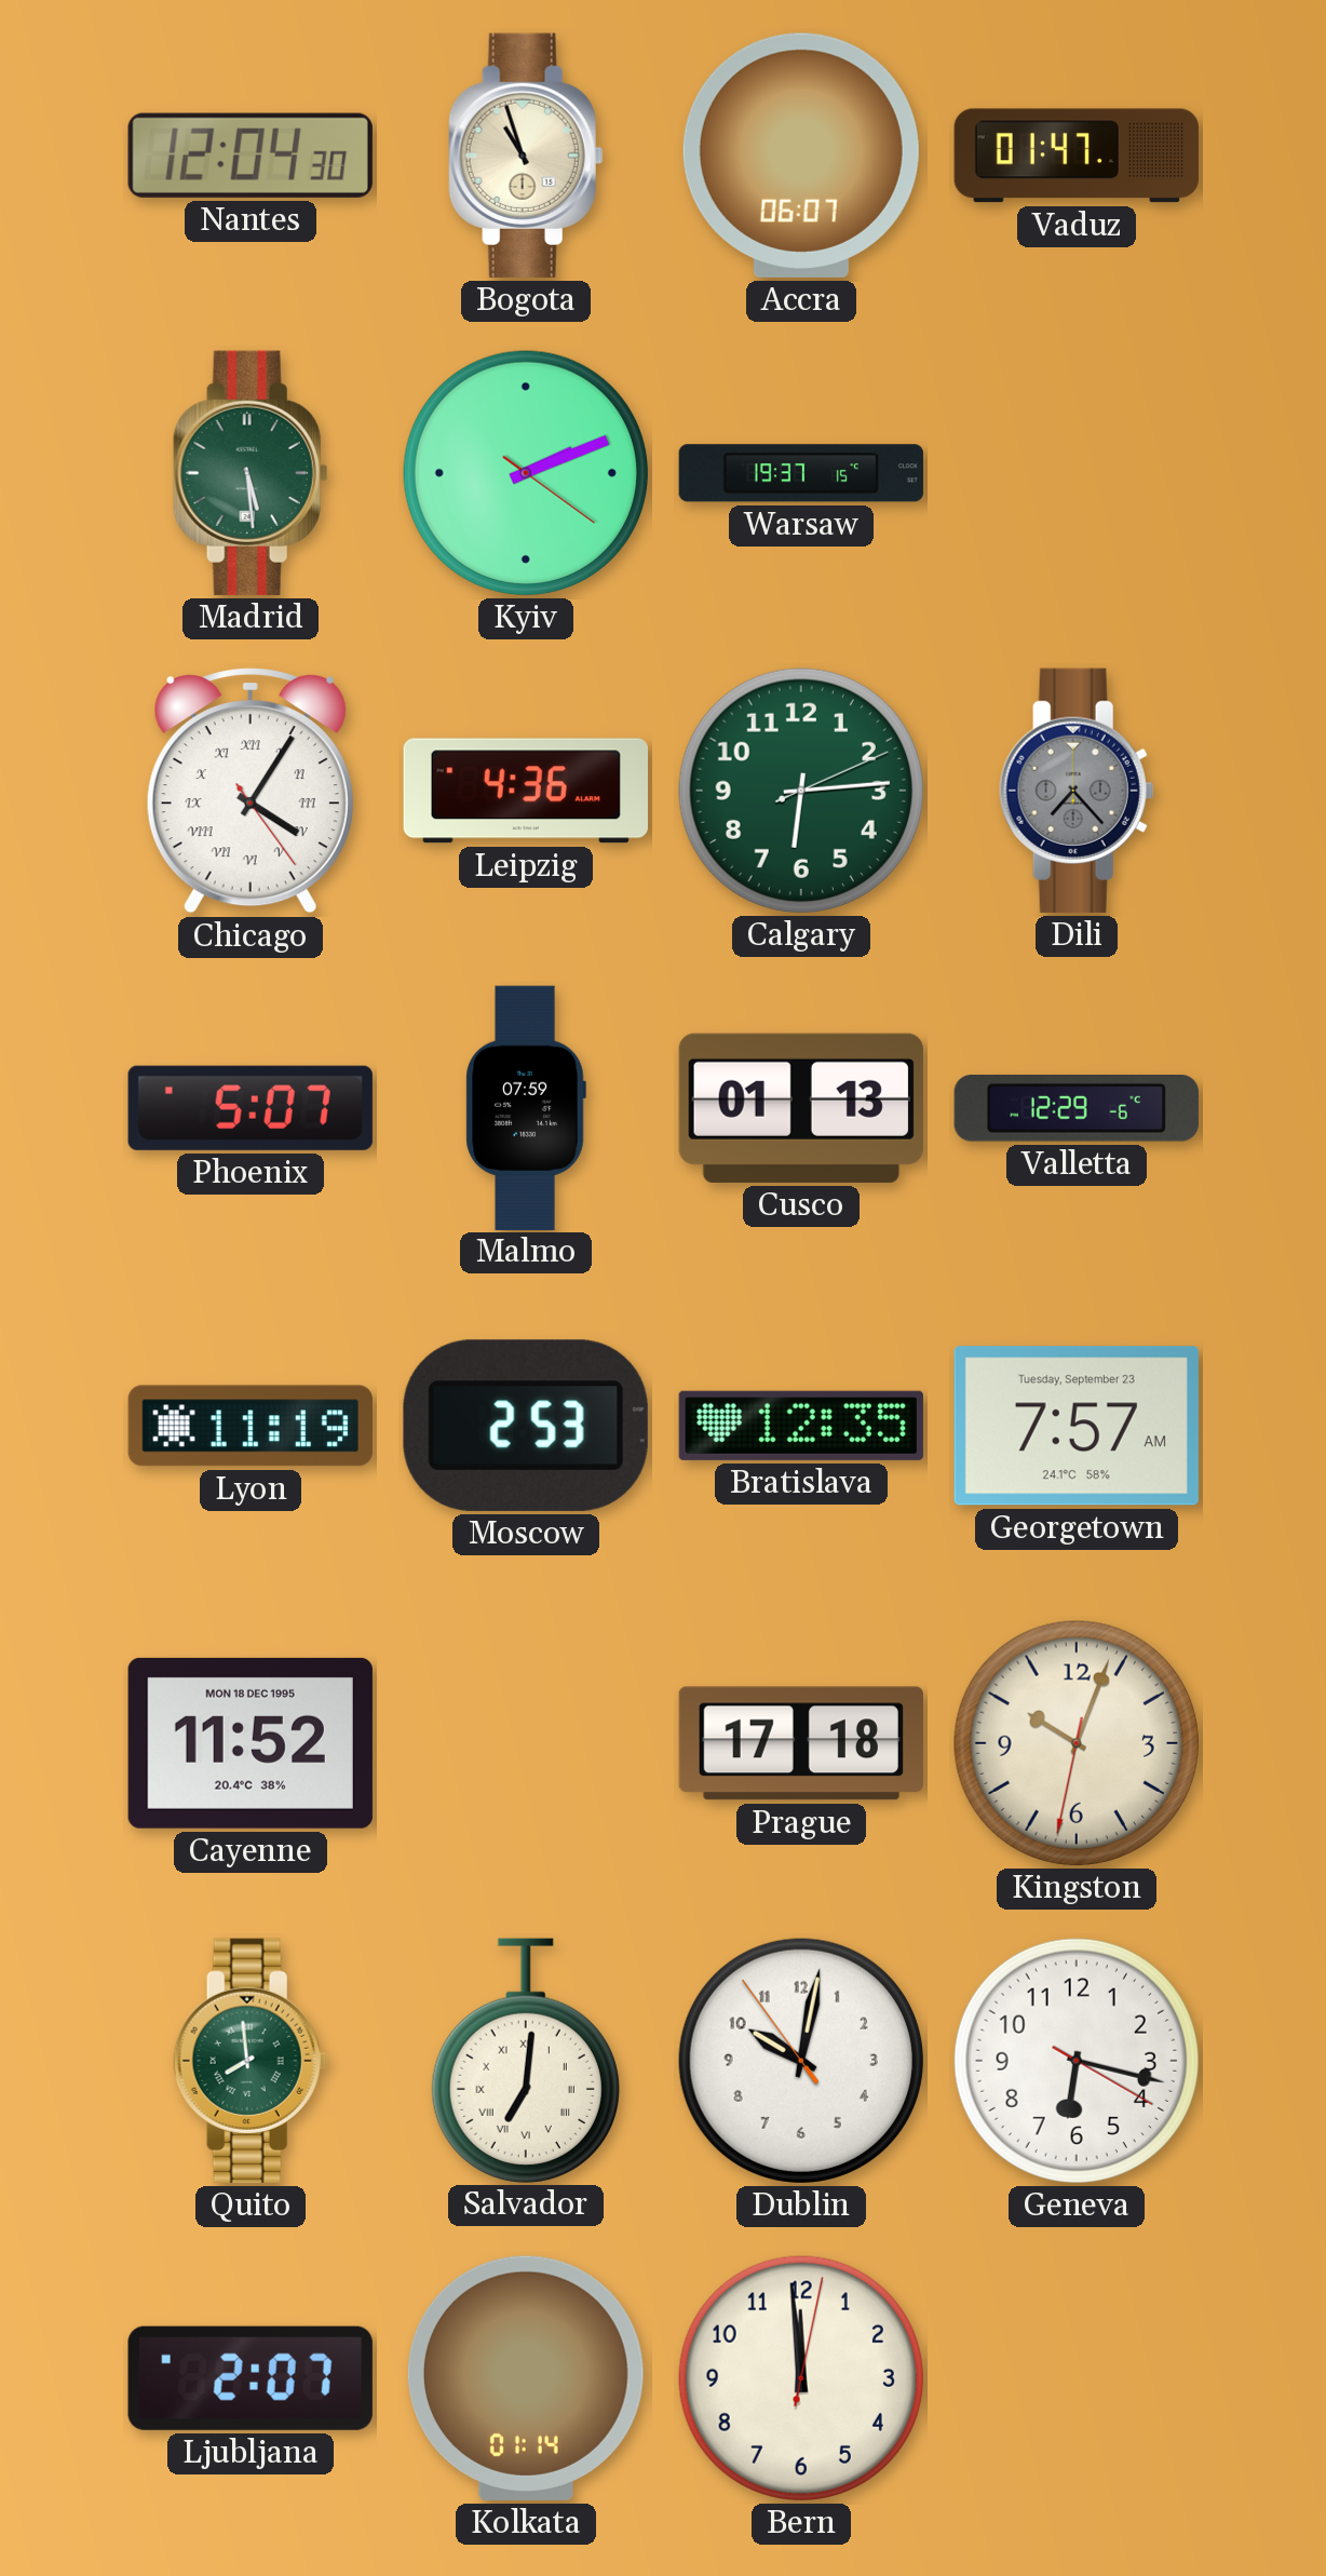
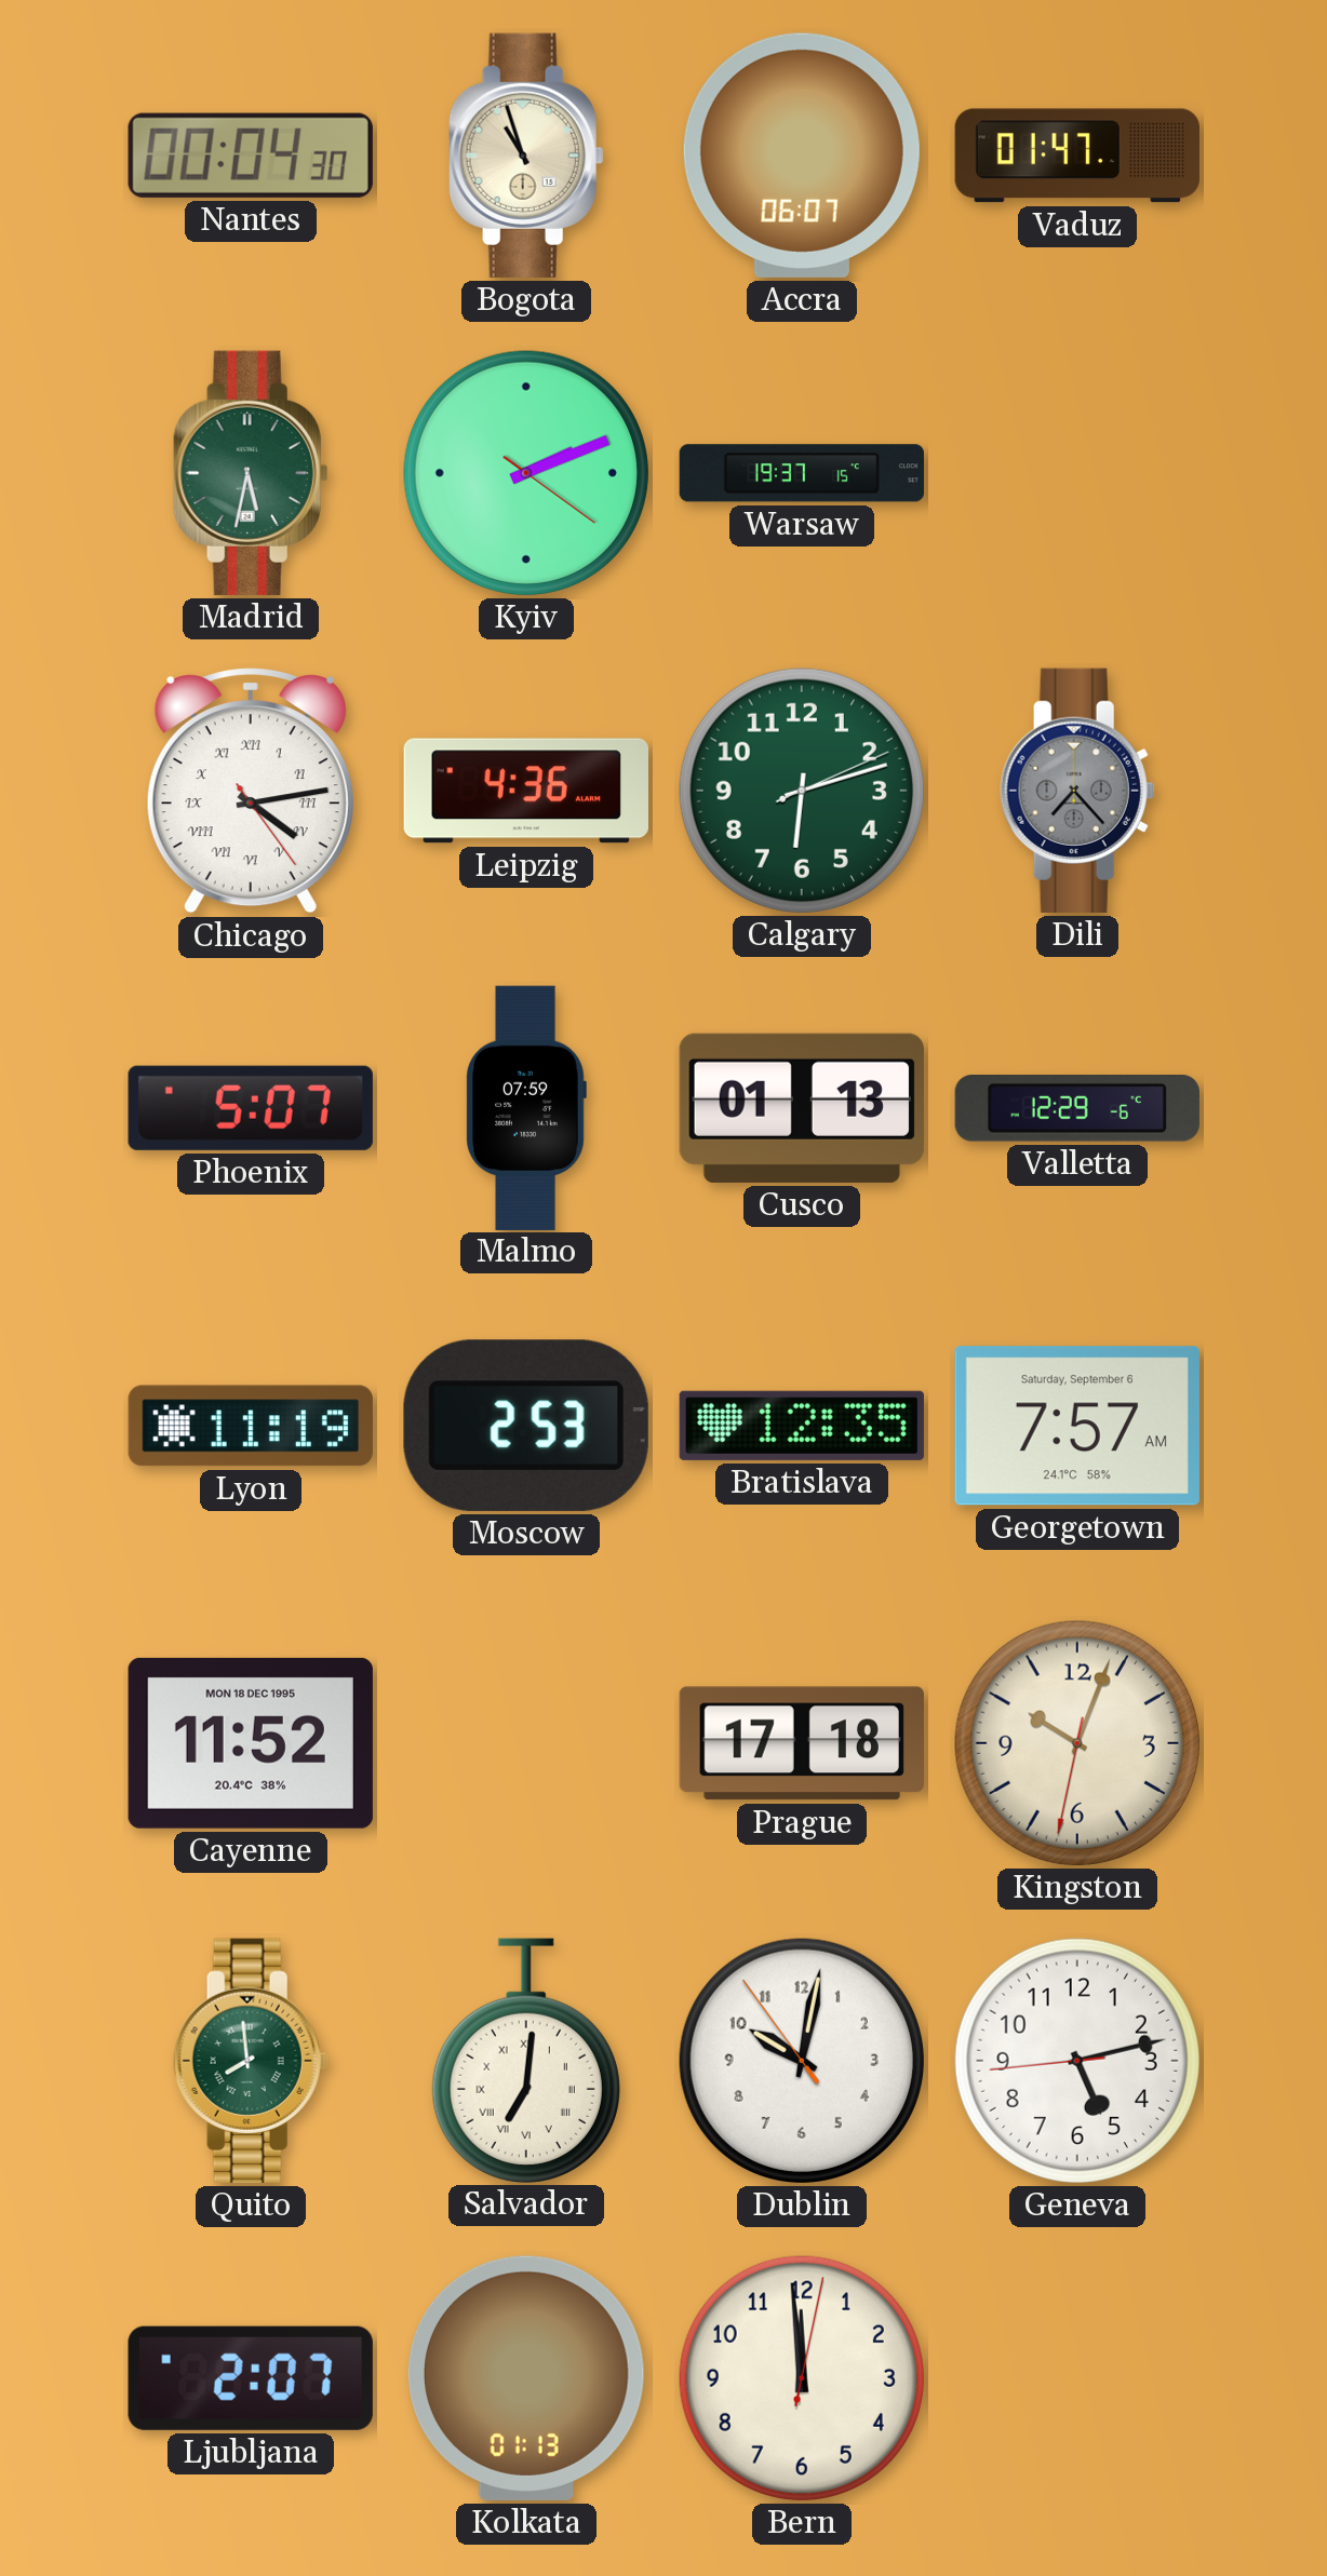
Nantes: 12:04 -> 00:04 (251, 156)
Madrid: 5:29 -> 5:32 (251, 473)
Chicago: 4:05 -> 4:13 (251, 792)
Calgary: 6:14 -> 6:12 (802, 791)
Georgetown date: Tuesday, September 23 -> Saturday, September 6 (1077, 1426)
Geneva: 6:17 -> 5:12 (1077, 2061)
Kolkata: 01:14 -> 01:13 (526, 2378)
